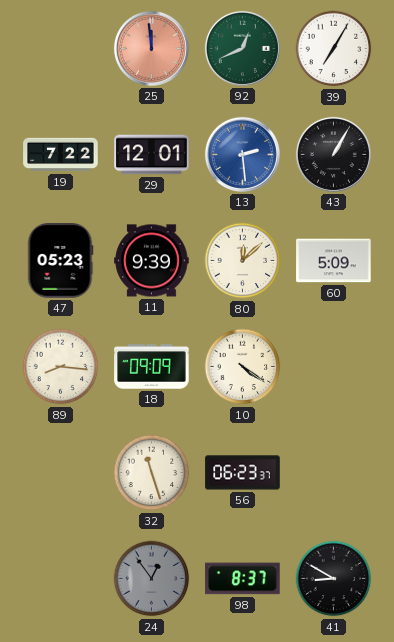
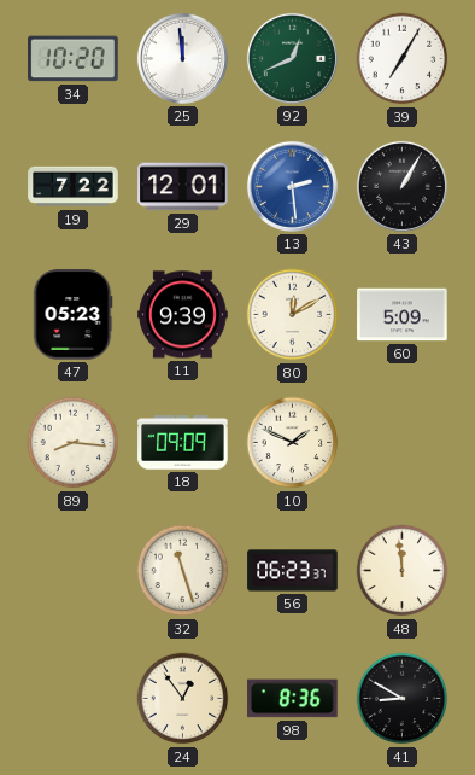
34: none -> 10:20 (74, 59)
25 dial: salmon -> white (182, 58)
80: 12:08 -> 12:10 (293, 315)
10: 4:21 -> 1:49 (293, 443)
48: none -> 11:59 (403, 571)
24 dial: grey -> cream (183, 699)
98: 8:37 -> 8:36 (293, 699)
